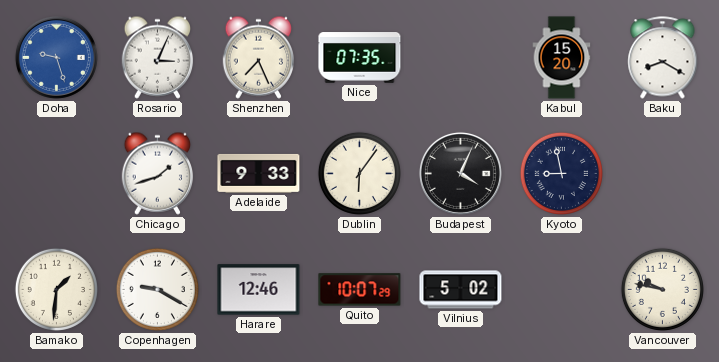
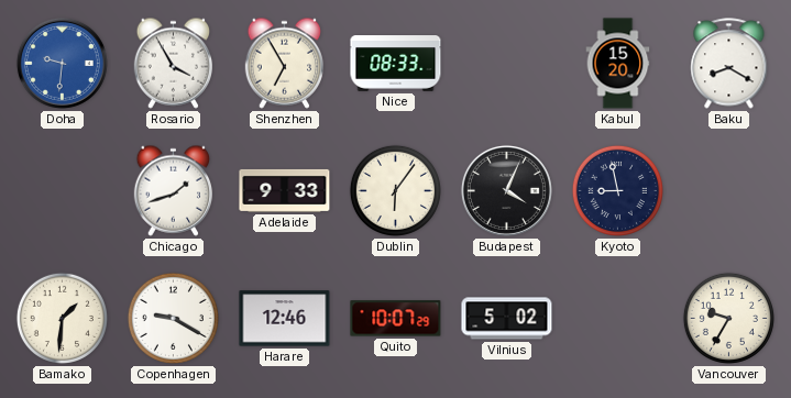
Doha: 9:27 -> 9:31 (62, 63)
Rosario: 3:04 -> 3:55 (174, 63)
Shenzhen: 7:26 -> 6:55 (285, 63)
Nice: 07:35 -> 08:33 (396, 64)
Vancouver: 9:47 -> 9:35 (728, 318)
